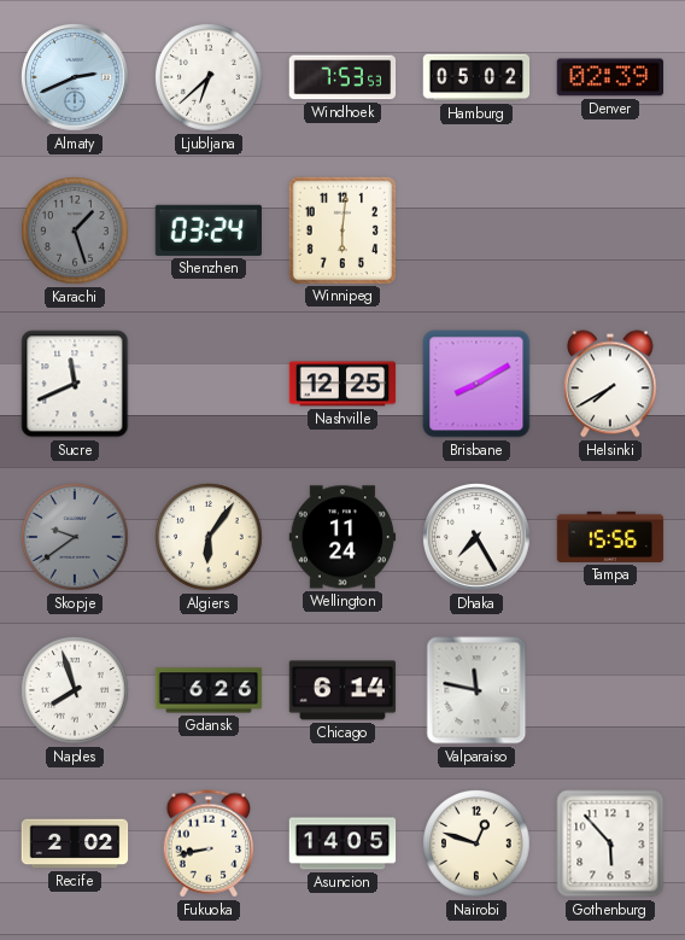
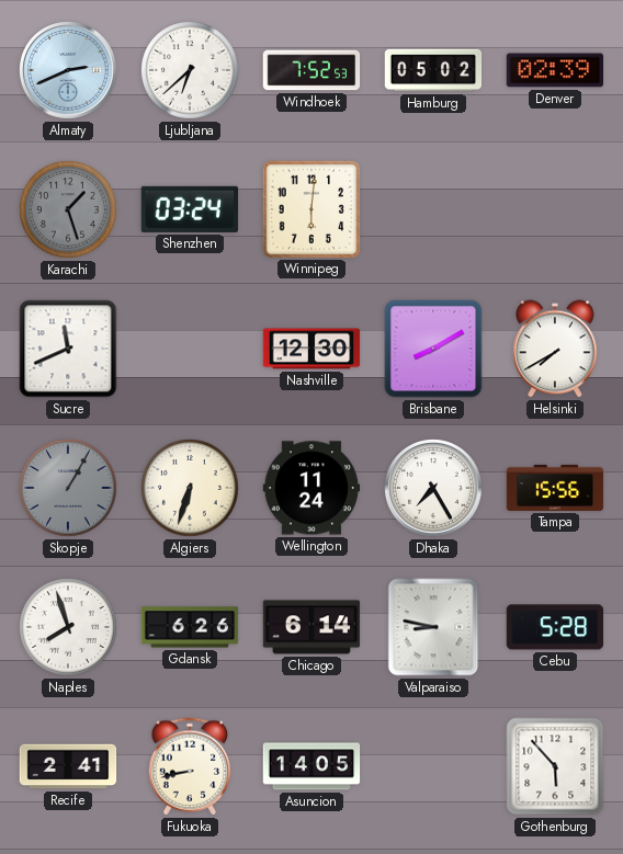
Windhoek: 7:53 -> 7:52 (311, 70)
Nashville: 12:25 -> 12:30 (311, 349)
Skopje: 9:39 -> 1:05 (68, 488)
Algiers: 6:06 -> 6:33 (190, 488)
Valparaiso: 11:47 -> 8:47 (433, 627)
Cebu: none -> 5:28 (555, 627)
Recife: 2:02 -> 2:41 (68, 766)
Nairobi: 12:48 -> none (476, 843)
